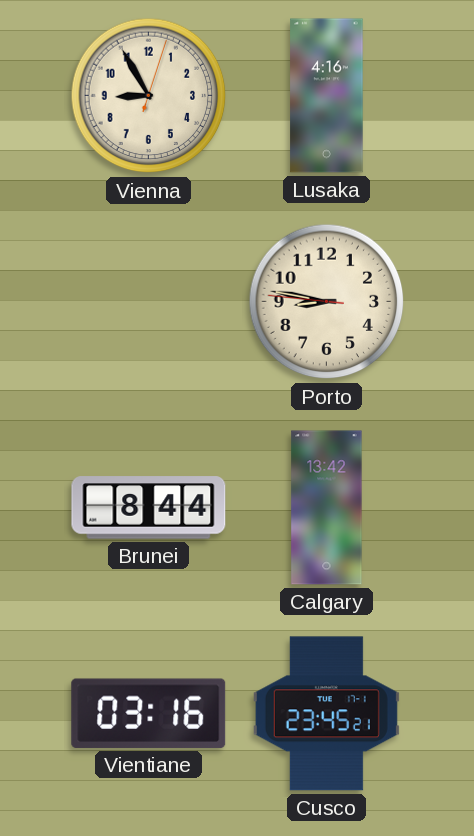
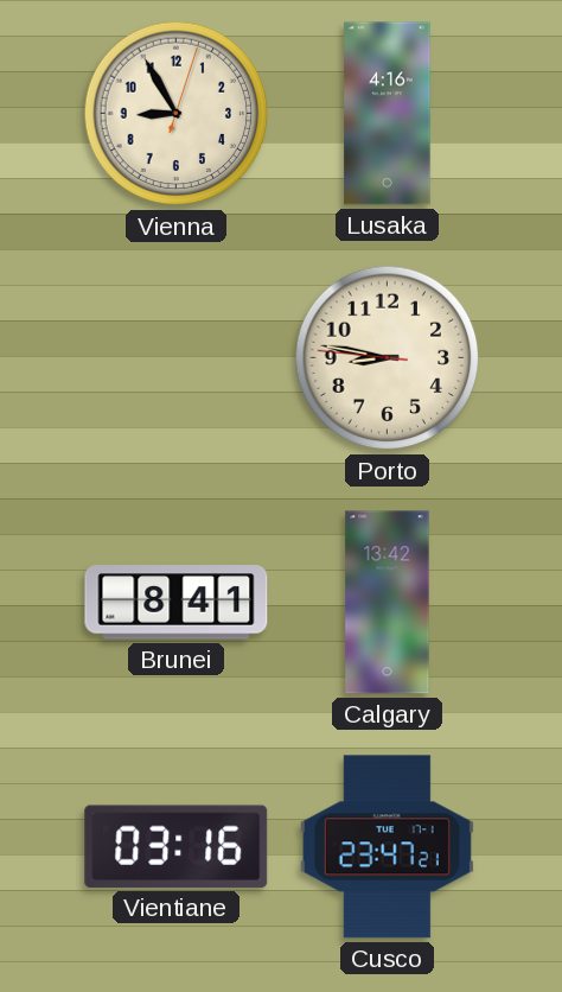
Brunei: 8:44 -> 8:41 (177, 603)
Cusco: 23:45 -> 23:47 (387, 847)
